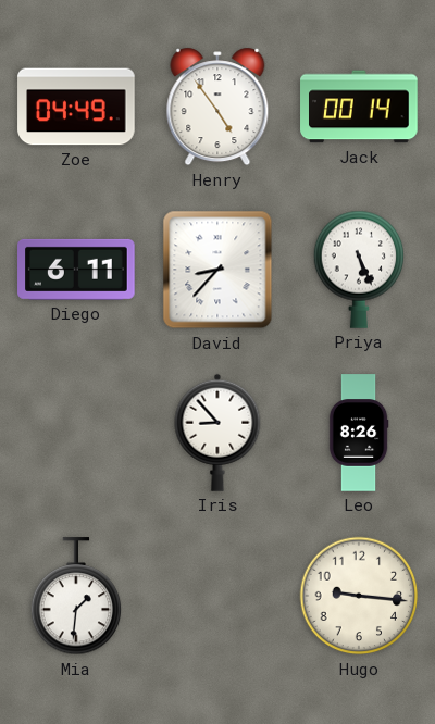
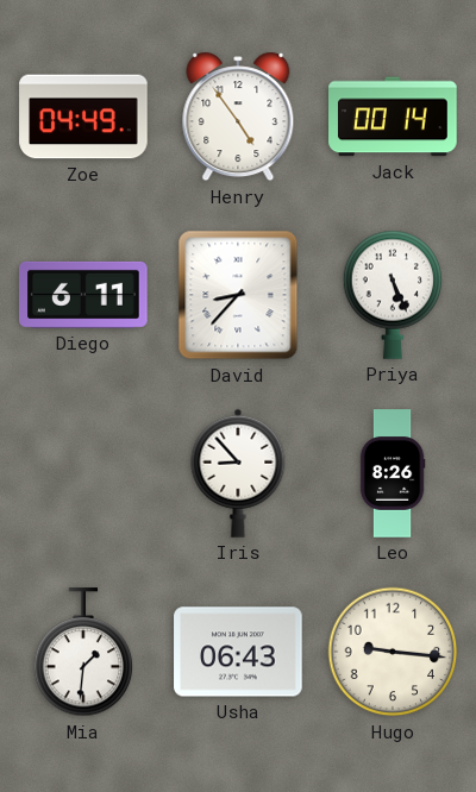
Usha: none -> 06:43 (238, 652)
